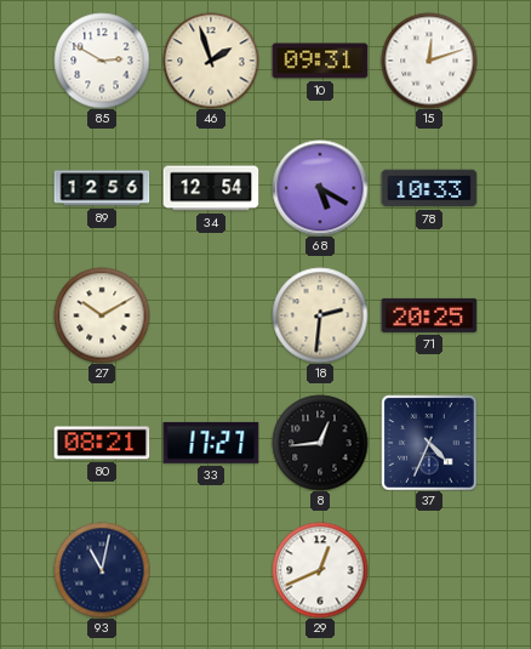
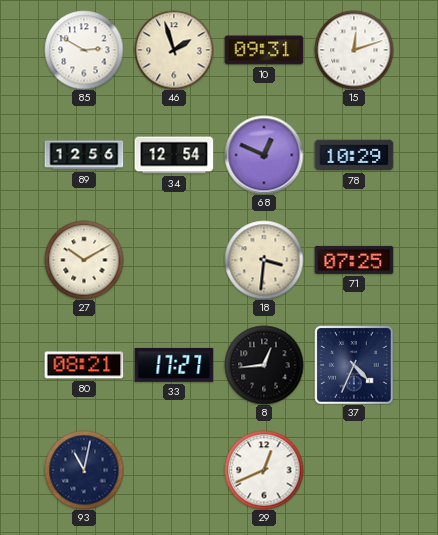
68: 5:20 -> 12:49 (264, 155)
78: 10:33 -> 10:29 (354, 155)
18: 2:31 -> 3:31 (264, 260)
71: 20:25 -> 07:25 (354, 260)
